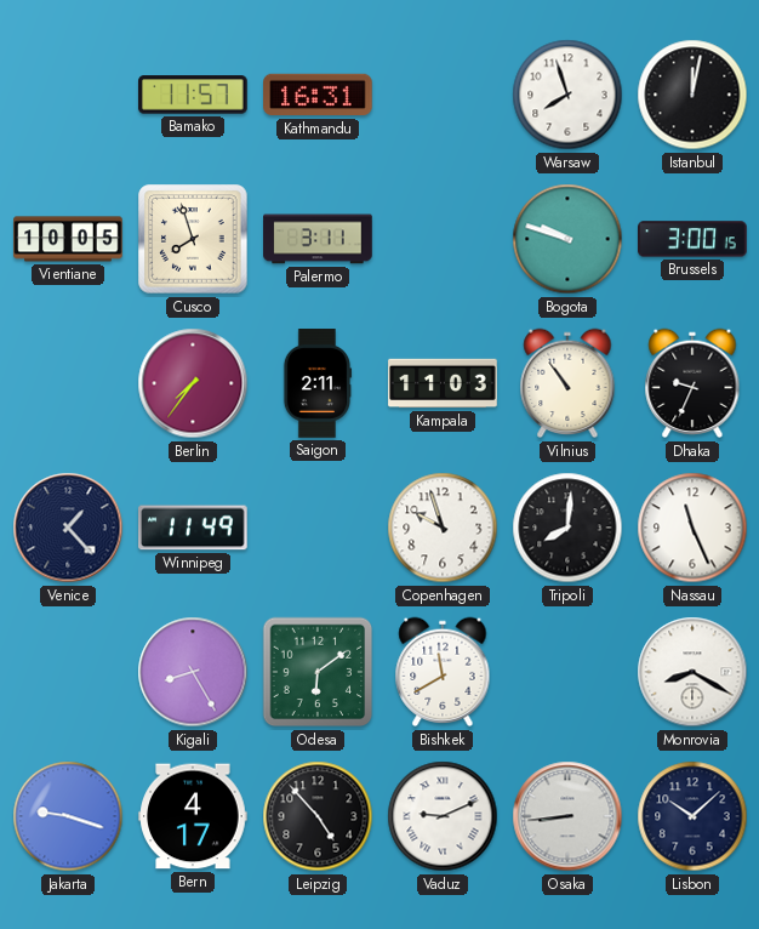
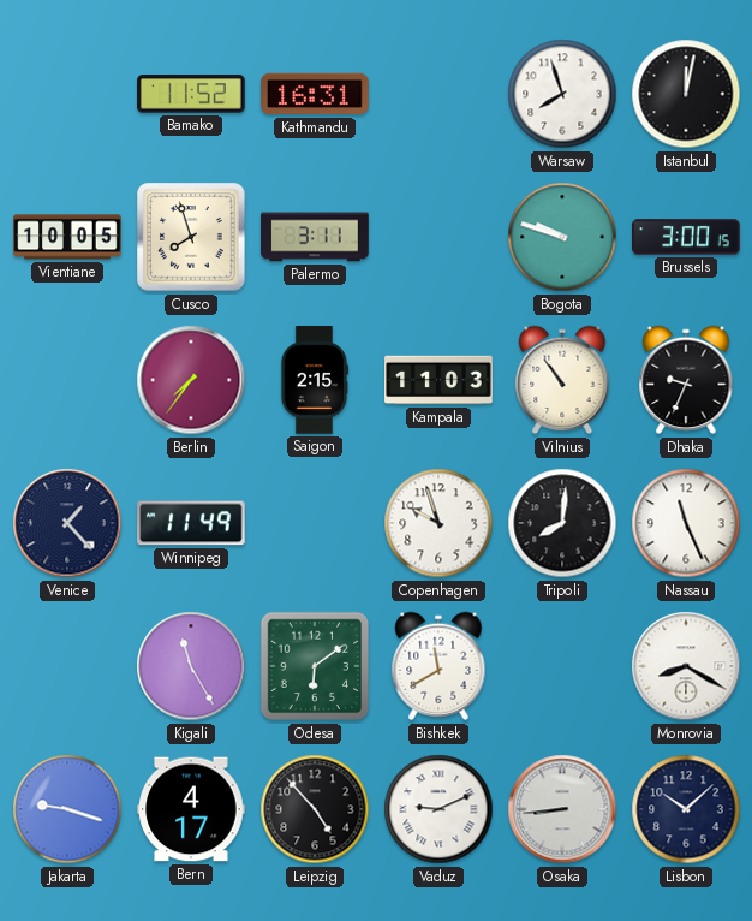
Bamako: 11:57 -> 11:52 (191, 94)
Saigon: 2:11 -> 2:15 (315, 380)
Kigali: 8:25 -> 11:25 (191, 666)
